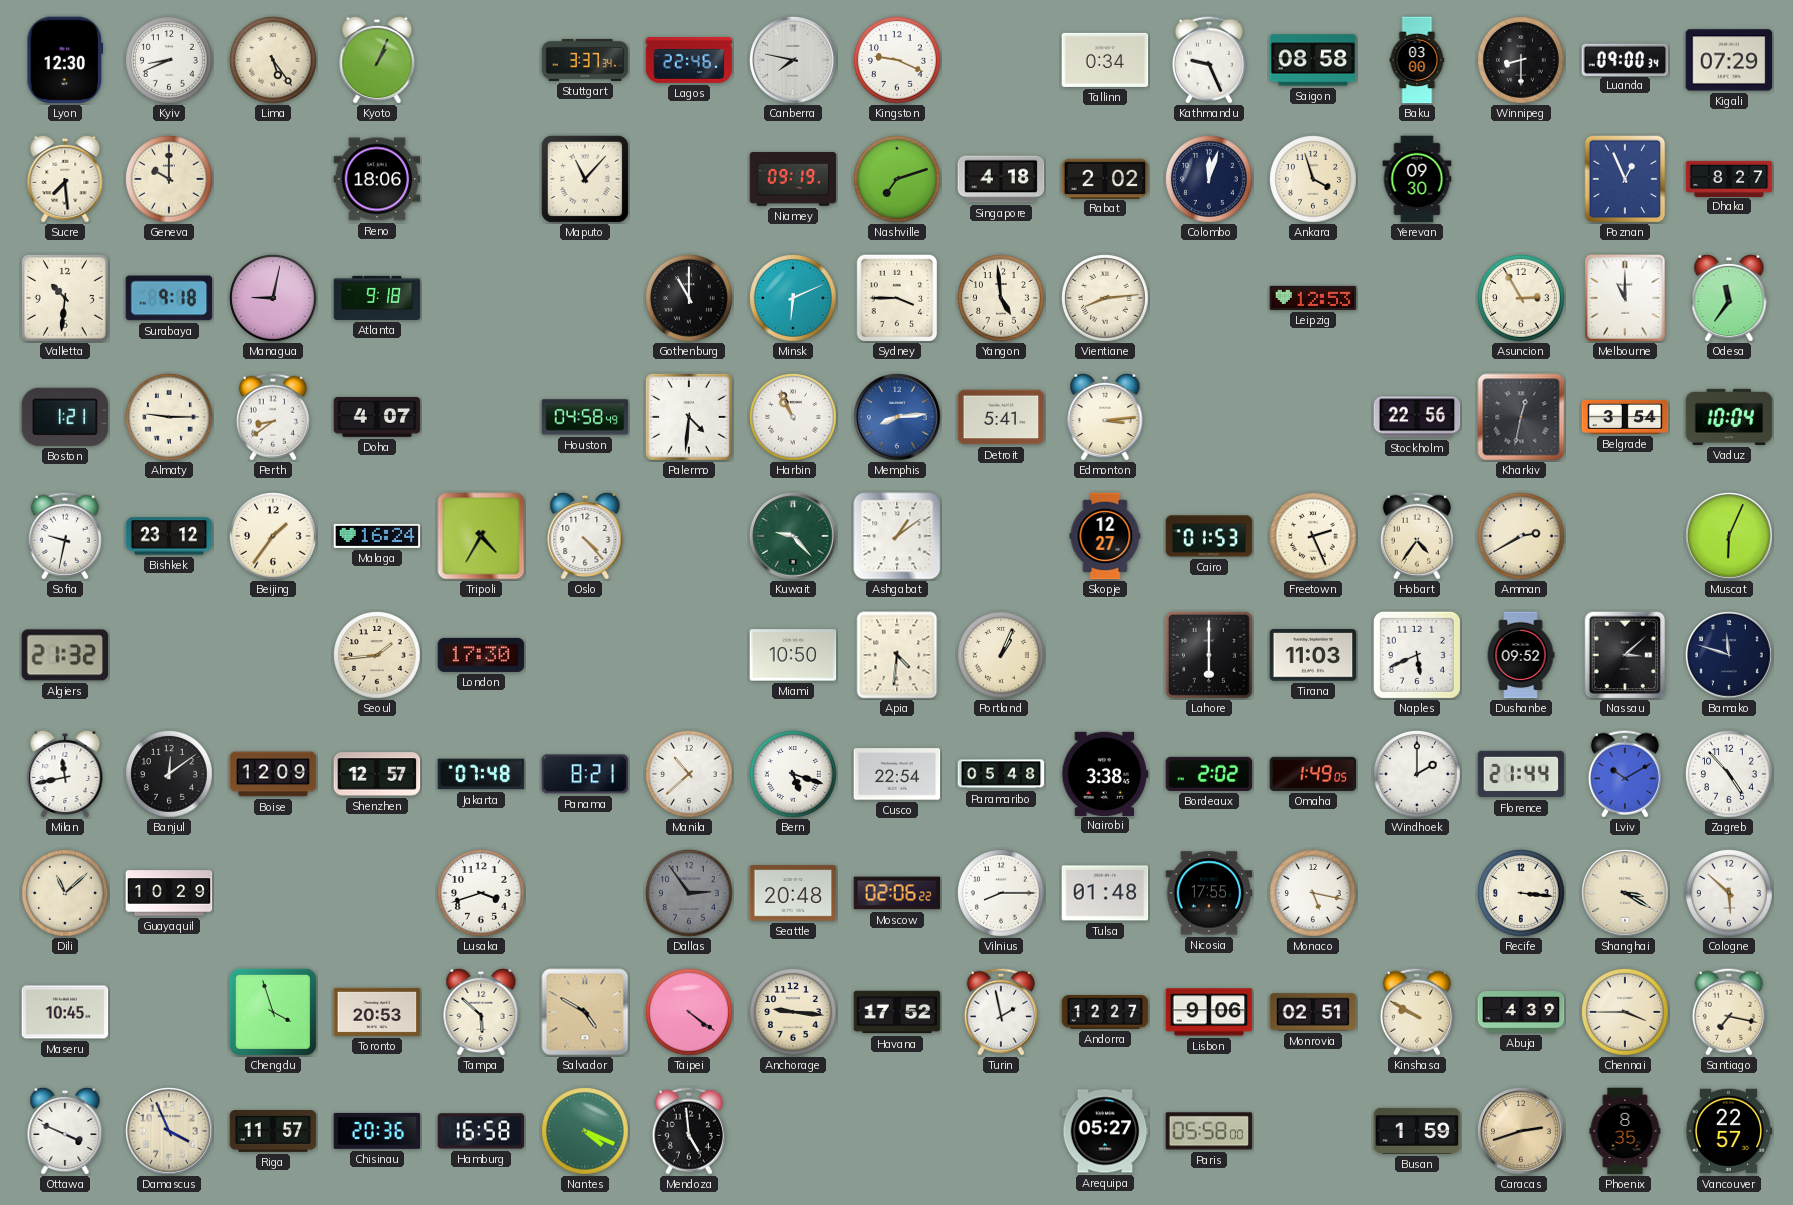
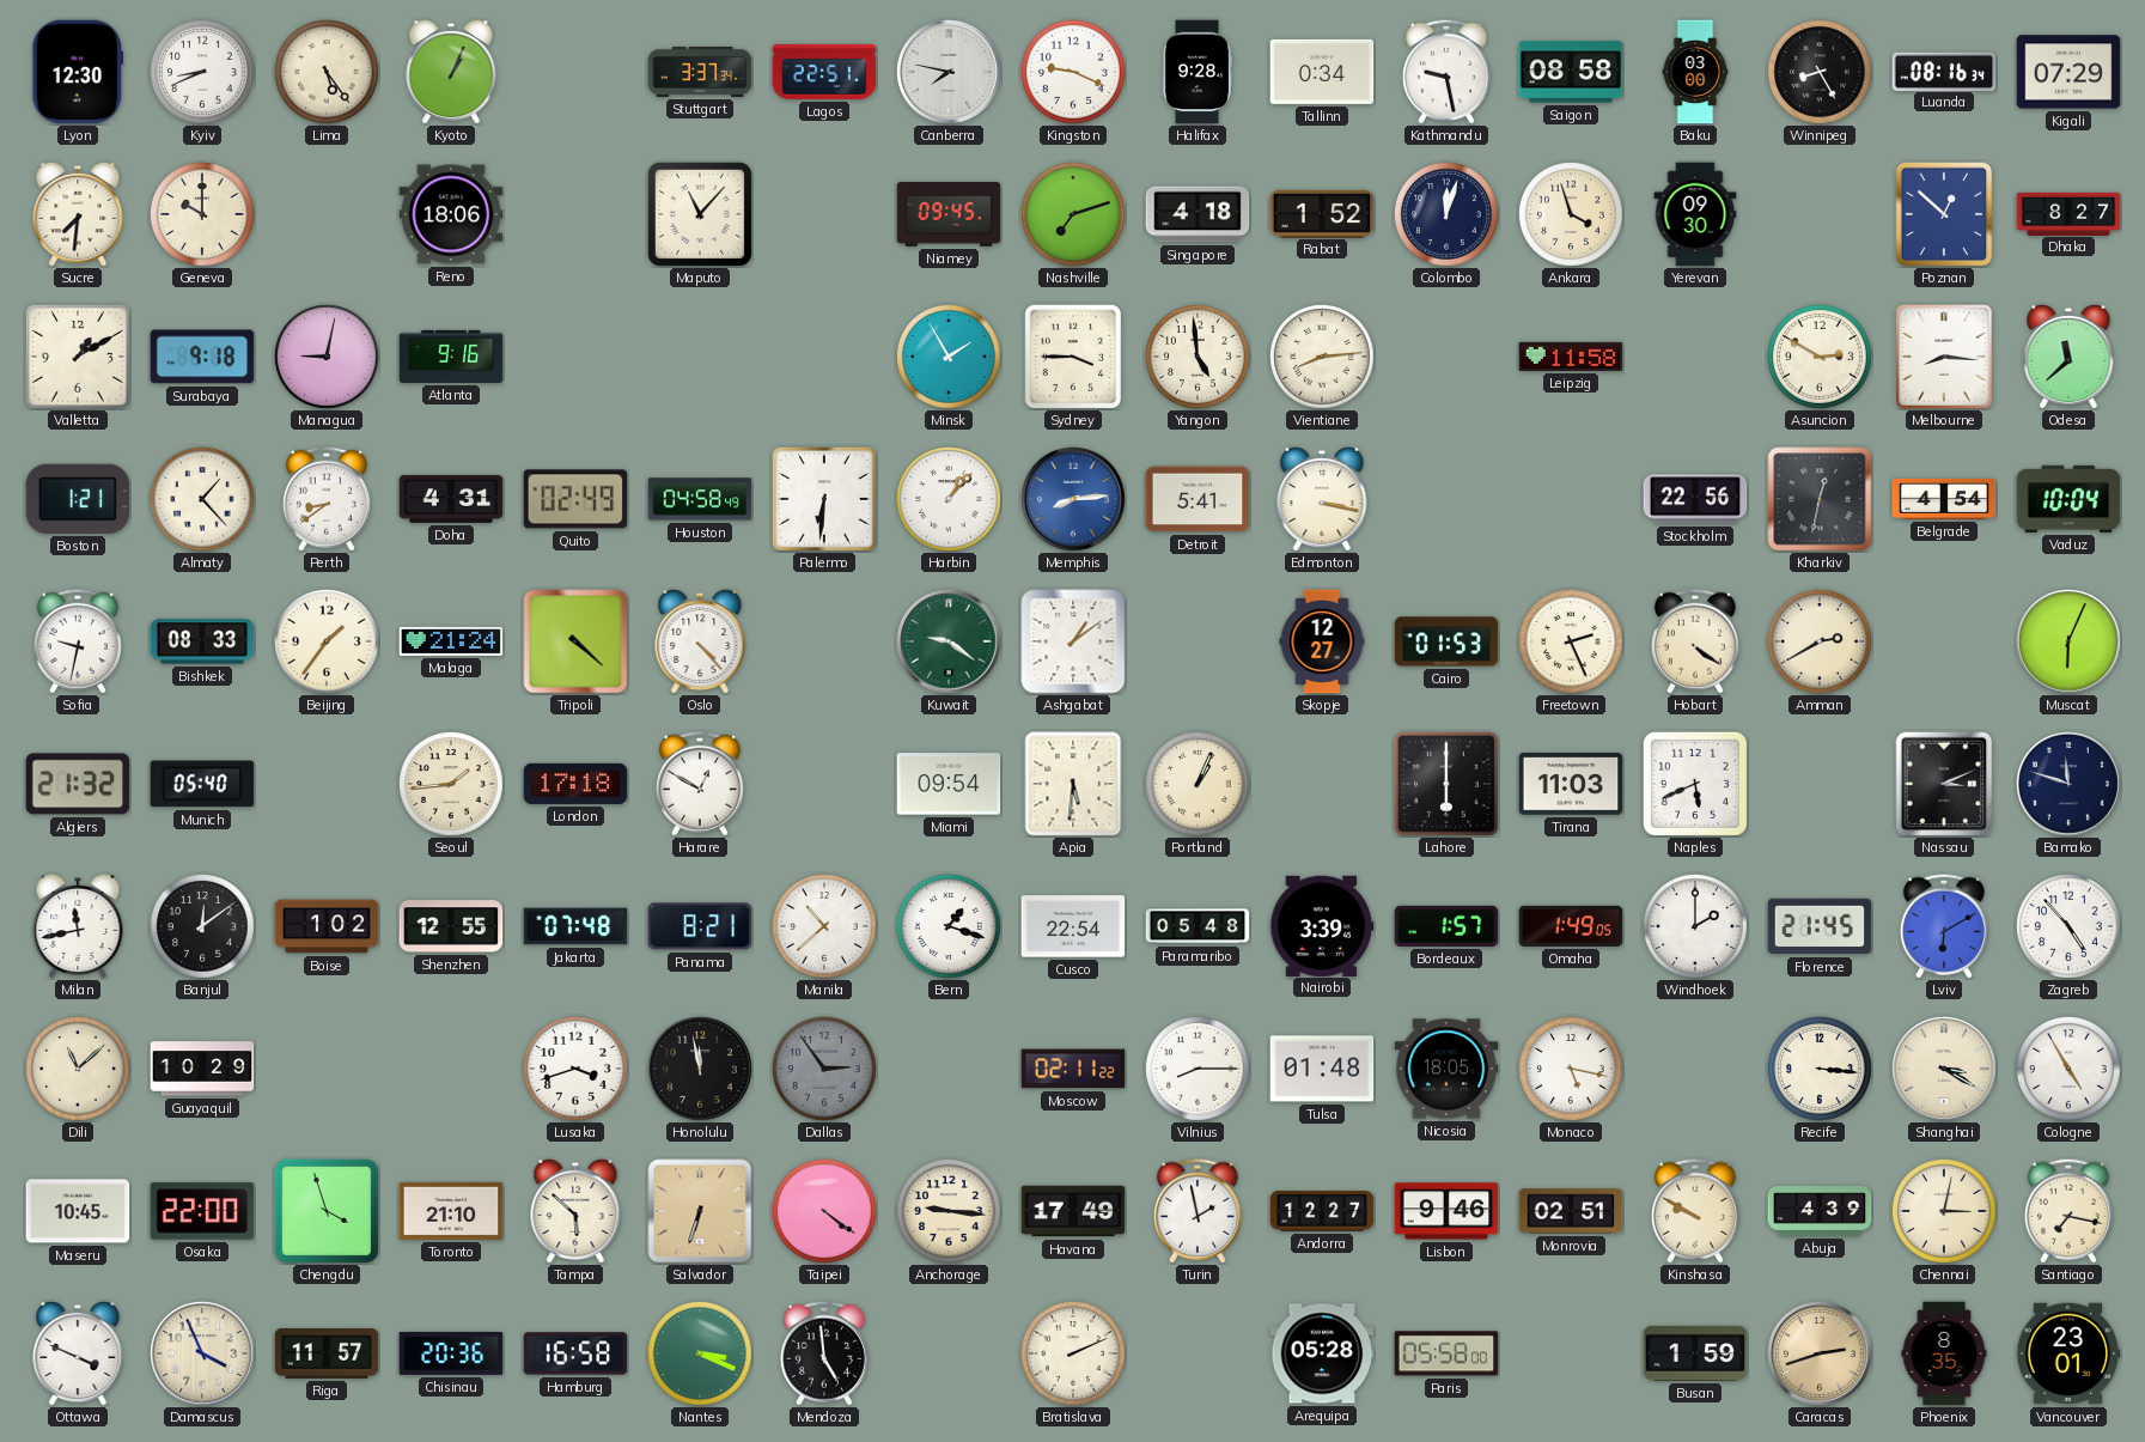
Lagos: 22:46 -> 22:51 (824, 72)
Halifax: none -> 9:28 (1198, 72)
Kathmandu: 9:26 -> 9:28 (1446, 72)
Winnipeg: 8:30 -> 8:25 (1821, 73)
Luanda: 09:00 -> 08:16 (1944, 71)
Sucre: 7:29 -> 7:31 (78, 214)
Niamey: 09:19 -> 09:45 (949, 214)
Rabat: 2:02 -> 1:52 (1322, 213)
Poznan: 12:56 -> 12:52 (1944, 214)
Valletta: 10:31 -> 1:10 (78, 357)
Atlanta: 9:18 -> 9:16 (451, 357)
Gothenburg: 11:00 -> none (690, 299)
Minsk: 6:11 -> 1:55 (950, 358)
Leipzig: 12:53 -> 11:58 (1571, 357)
Asuncion: 2:55 -> 2:50 (1821, 358)
Melbourne: 11:00 -> 8:16 (1944, 357)
Odesa: 11:36 -> 11:38 (2068, 357)
Almaty: 9:15 -> 1:23 (203, 500)
Doha: 4:07 -> 4:31 (451, 499)
Quito: none -> 02:49 (575, 499)
Palermo: 4:31 -> 6:31 (824, 499)
Harbin: 10:56 -> 1:07 (950, 500)
Edmonton: 3:14 -> 3:17 (1322, 499)
Belgrade: 3:54 -> 4:54 (1944, 499)
Bishkek: 23:12 -> 08:33 (202, 641)
Malaga: 16:24 -> 21:24 (451, 641)
Tripoli: 4:35 -> 4:22 (575, 641)
Kuwait: 9:23 -> 9:21 (949, 641)
Hobart: 4:36 -> 4:21 (1695, 641)
Munich: none -> 05:40 (202, 784)
London: 17:30 -> 17:18 (575, 784)
Harare: none -> 12:50 (700, 784)
Miami: 10:50 -> 09:54 (949, 784)
Apia: 4:31 -> 5:31 (1073, 784)
Dushanbe: 09:52 -> none (1521, 655)
Nassau: 3:08 -> 3:11 (1944, 784)
Boise: 12:09 -> 1:02 (327, 926)
Shenzhen: 12:57 -> 12:55 (451, 926)
Bern: 5:18 -> 1:18 (950, 927)
Nairobi: 3:38 -> 3:39 (1322, 925)
Bordeaux: 2:02 -> 1:57 (1446, 926)
Florence: 21:44 -> 21:45 (1820, 926)
Lviv: 10:10 -> 6:10 (1944, 926)
Honolulu: none -> 11:58 (700, 1069)
Seattle: 20:48 -> none (793, 893)
Moscow: 02:06 -> 02:11 (1073, 1069)
Nicosia: 17:55 -> 18:05 (1446, 1069)
Cologne: 5:52 -> 4:55 (2070, 1070)
Osaka: none -> 22:00 (202, 1211)
Toronto: 20:53 -> 21:10 (451, 1211)
Salvador: 4:50 -> 6:33 (700, 1211)
Havana: 17:52 -> 17:49 (1073, 1211)
Lisbon: 9:06 -> 9:46 (1446, 1211)
Chennai: 3:45 -> 3:02 (1945, 1212)
Nantes: 4:19 -> 3:19 (701, 1355)
Bratislava: none -> 2:11 (1074, 1355)
Arequipa: 05:27 -> 05:28 (1322, 1353)
Vancouver: 22:57 -> 23:01 (2068, 1353)
